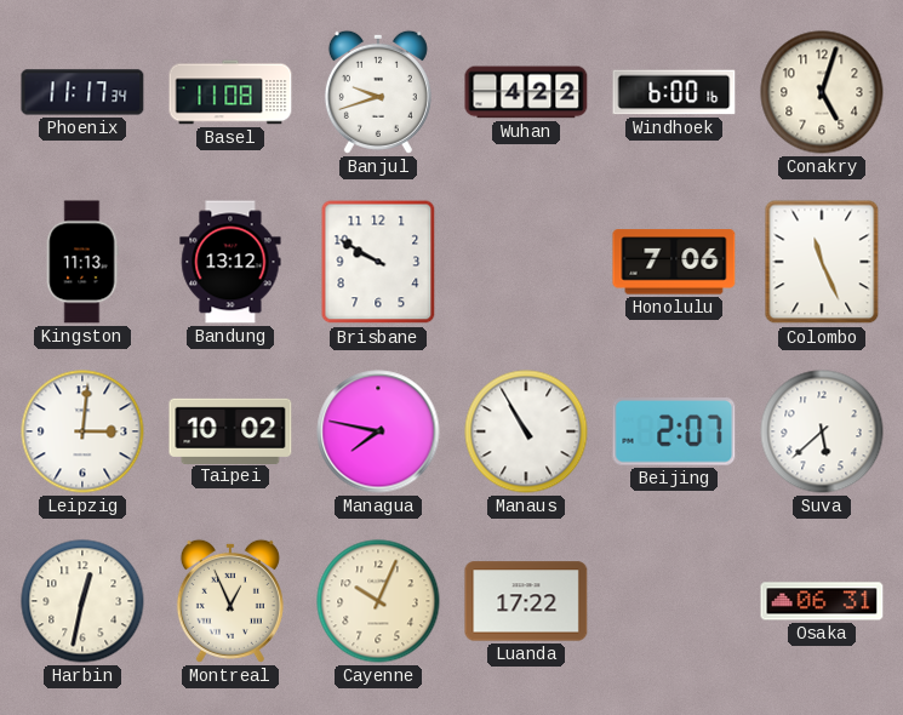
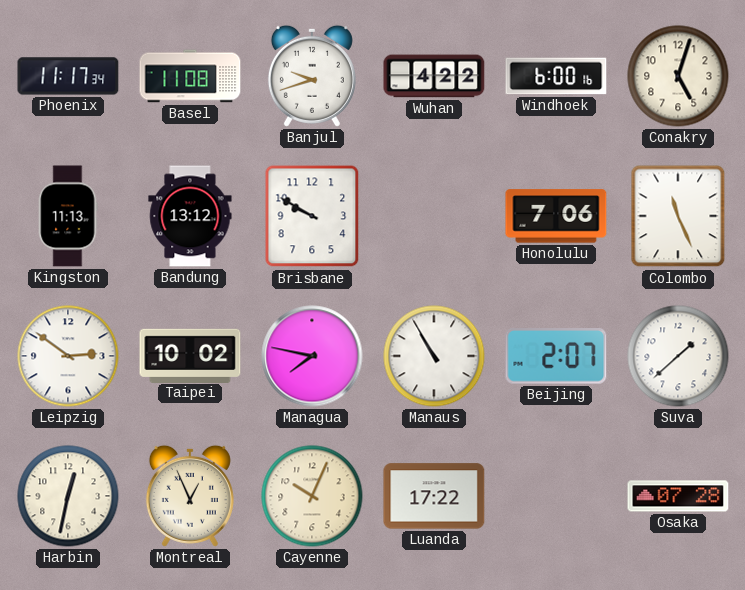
Leipzig: 3:01 -> 2:51 (68, 356)
Suva: 5:38 -> 1:38 (678, 356)
Osaka: 06:31 -> 07:28 (678, 496)
